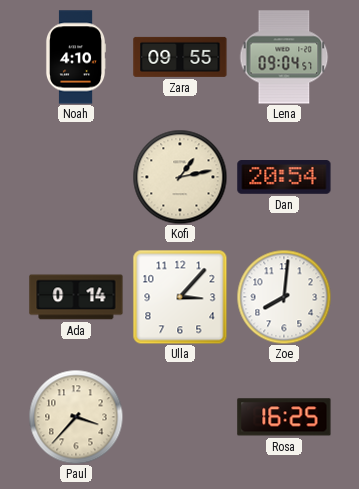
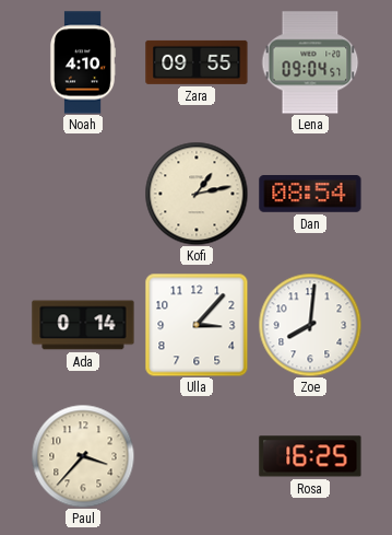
Dan: 20:54 -> 08:54 (310, 195)
